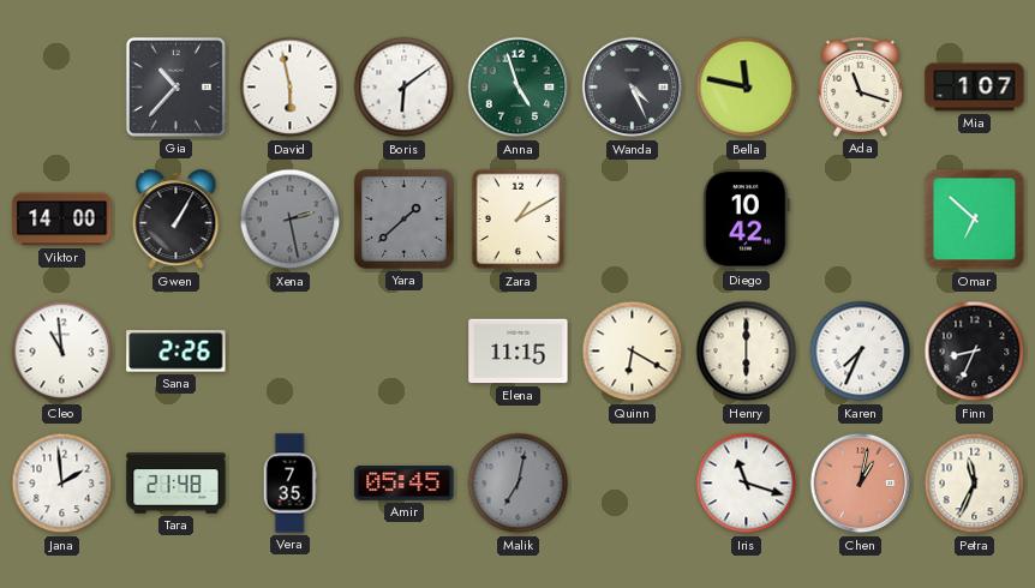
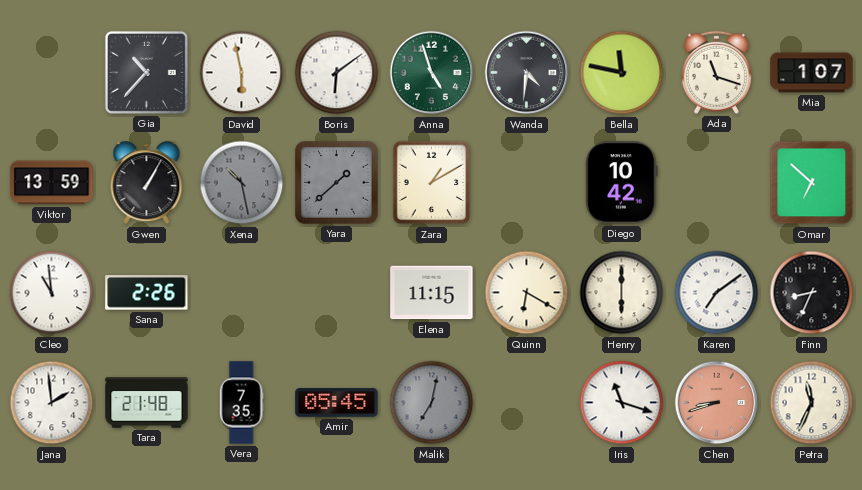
Wanda: 4:26 -> 4:31 (527, 73)
Viktor: 14:00 -> 13:59 (52, 183)
Xena: 2:28 -> 10:28 (242, 183)
Karen: 7:34 -> 7:09 (717, 293)
Chen: 1:02 -> 8:42 (717, 403)
